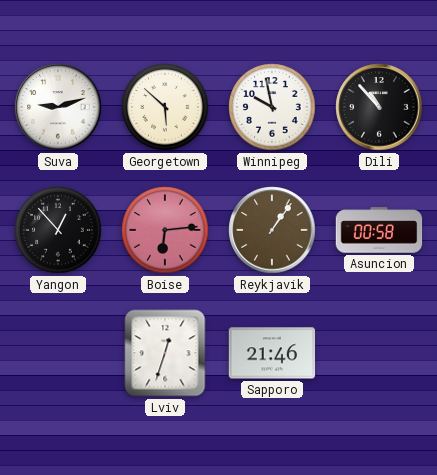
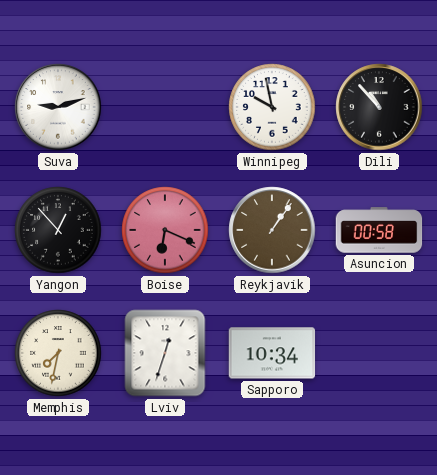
Georgetown: 5:52 -> none (165, 107)
Boise: 6:14 -> 6:19 (165, 230)
Memphis: none -> 7:32 (58, 353)
Sapporo: 21:46 -> 10:34 (272, 353)
